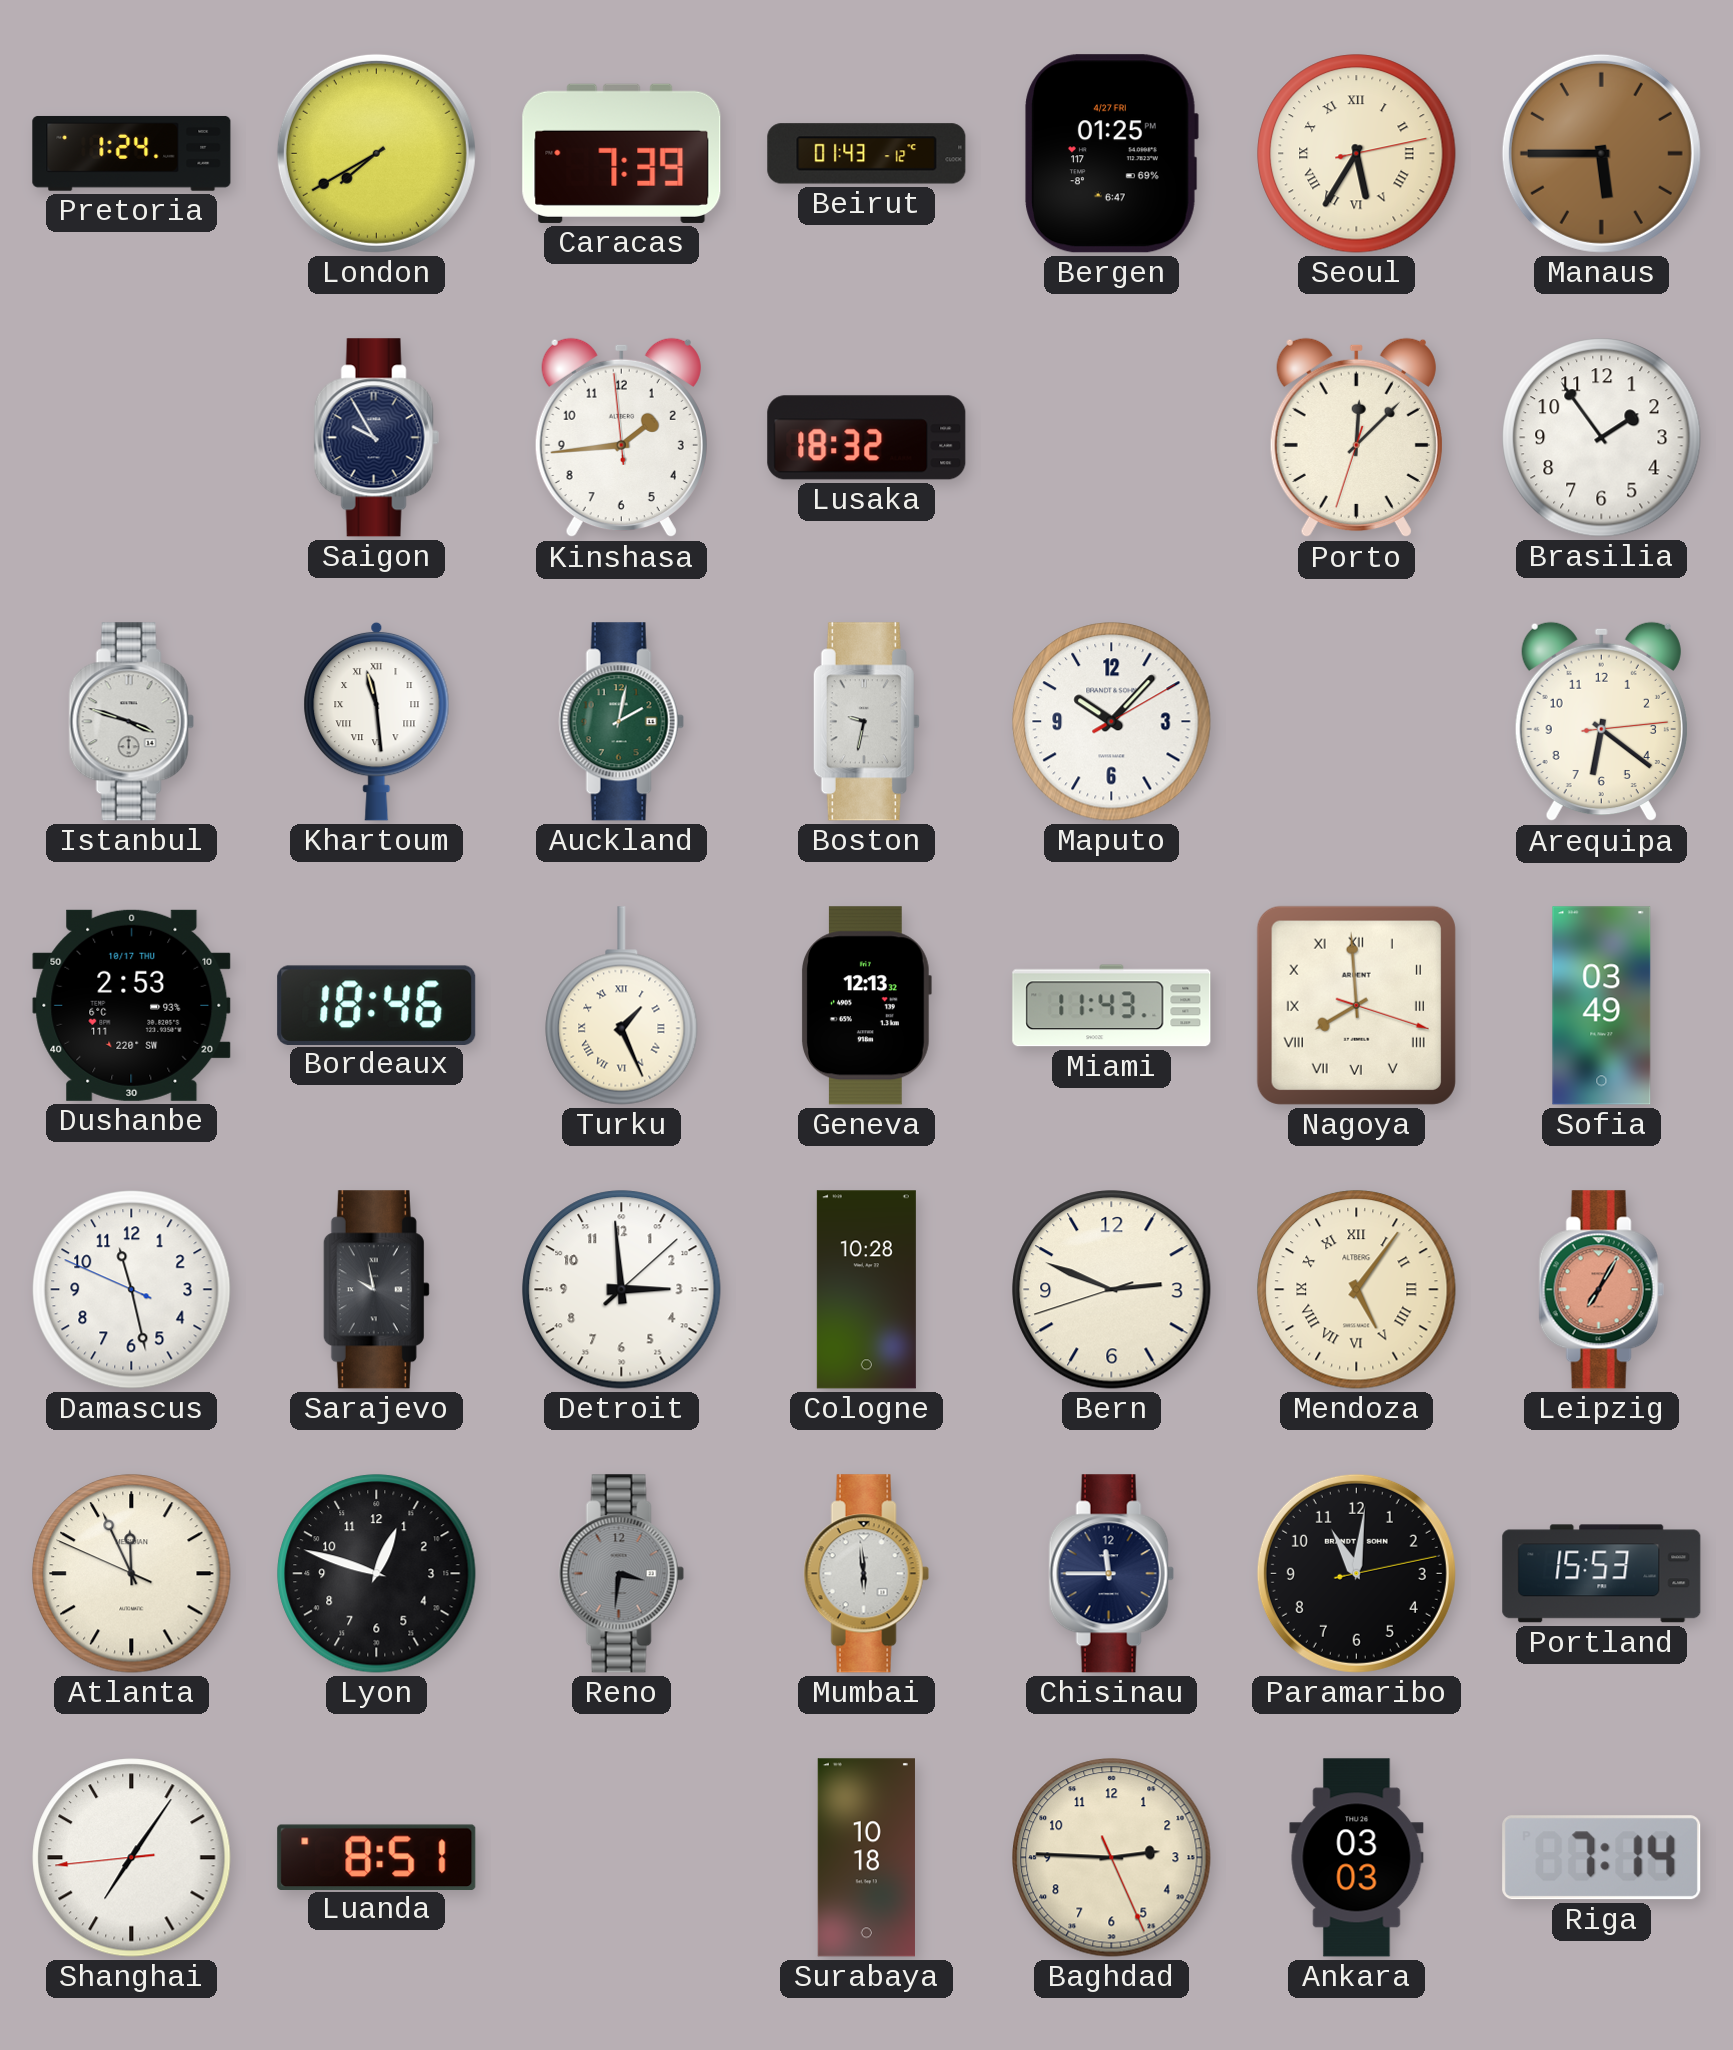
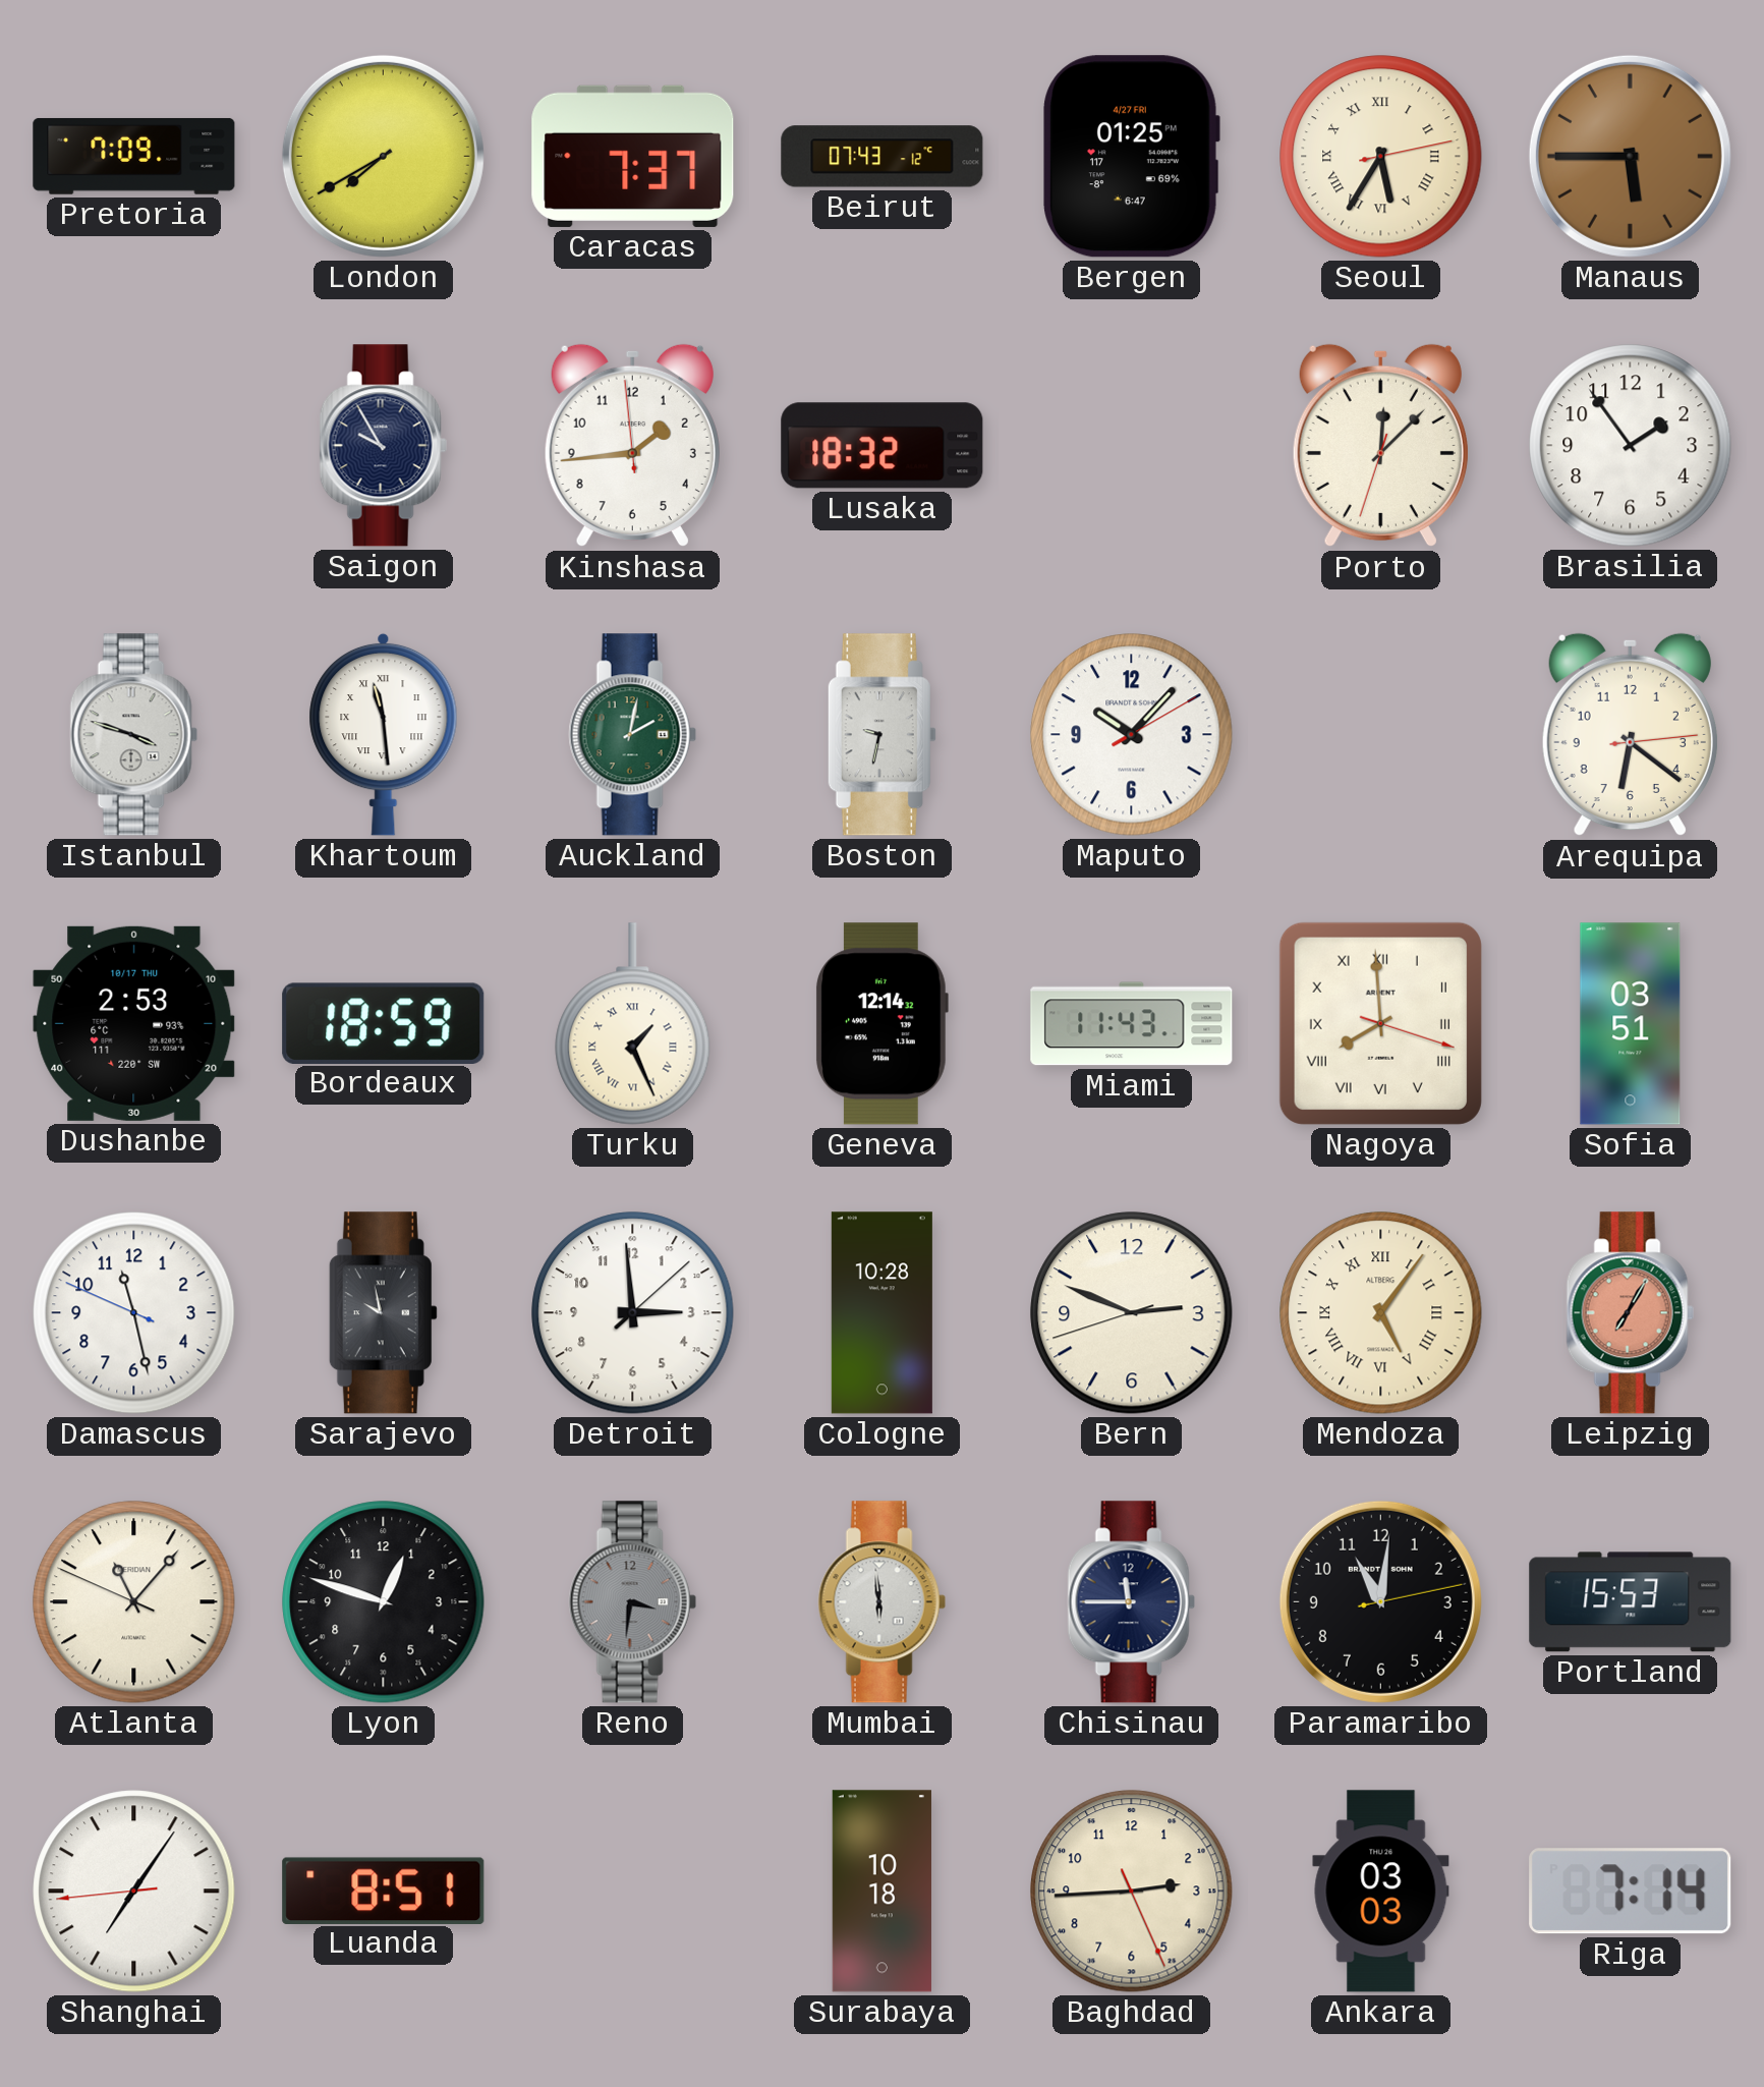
Pretoria: 1:24 -> 7:09 (134, 156)
Caracas: 7:39 -> 7:37 (633, 156)
Beirut: 01:43 -> 07:43 (883, 157)
Bordeaux: 18:46 -> 18:59 (384, 1023)
Geneva: 12:13 -> 12:14 (881, 1024)
Sofia: 03:49 -> 03:51 (1631, 1024)
Atlanta: 11:55 -> 11:06 (134, 1602)
Baghdad: 2:45 -> 2:44 (1132, 1892)
